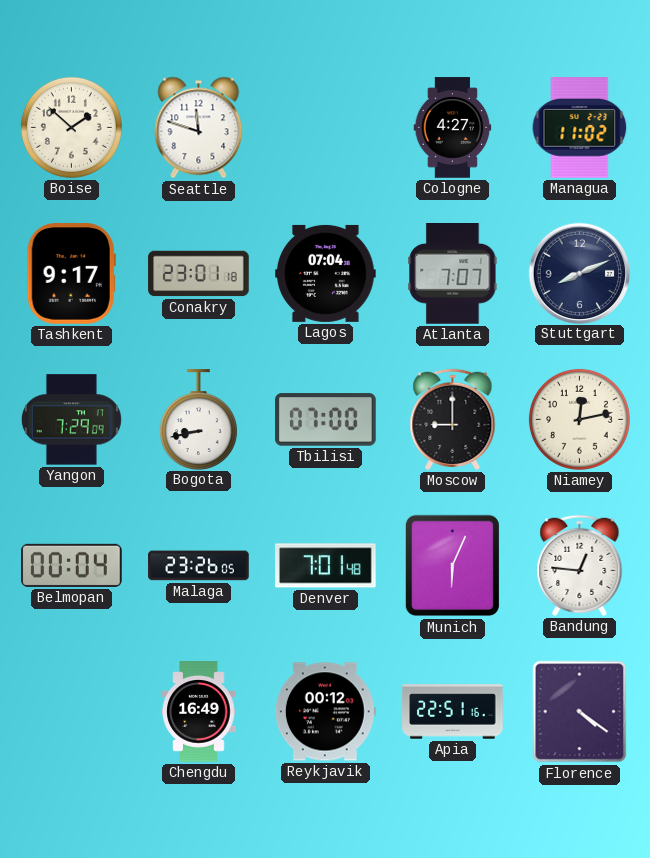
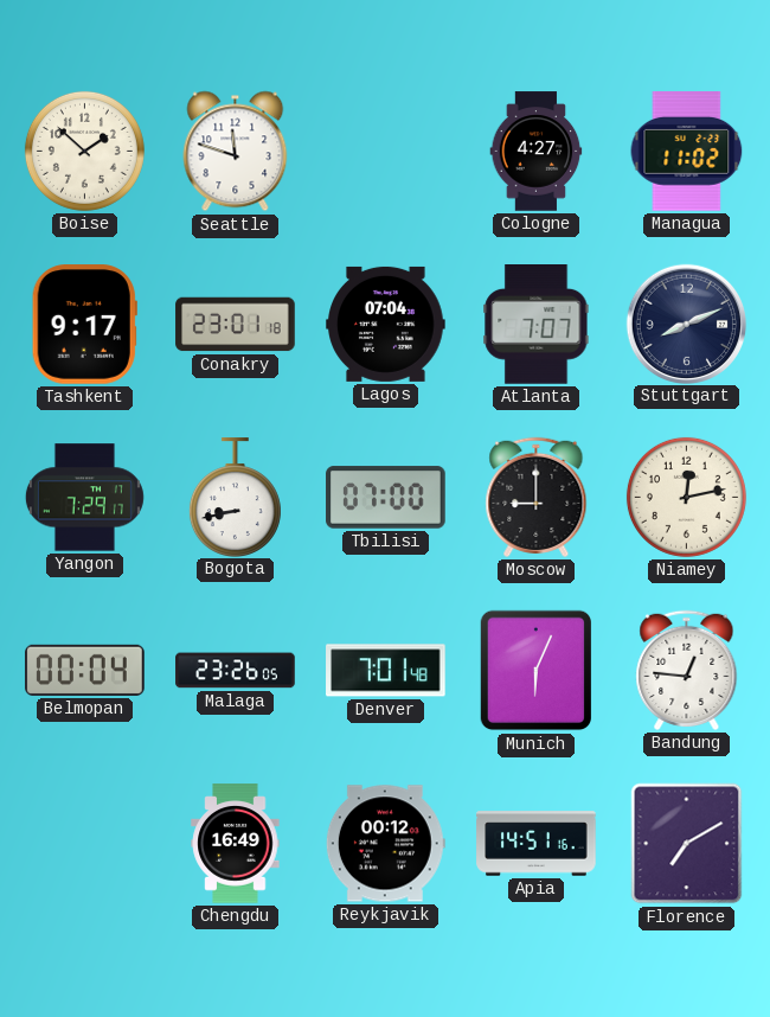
Yangon: 7:29:09 -> 7:29:17 (84, 498)
Apia: 22:51 -> 14:51 (537, 844)
Florence: 4:21 -> 7:10 (687, 844)
